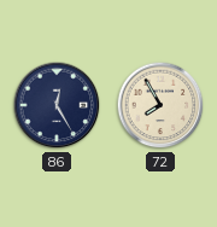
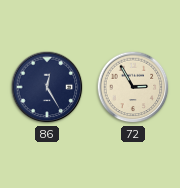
72: 7:55 -> 2:55 (133, 87)
